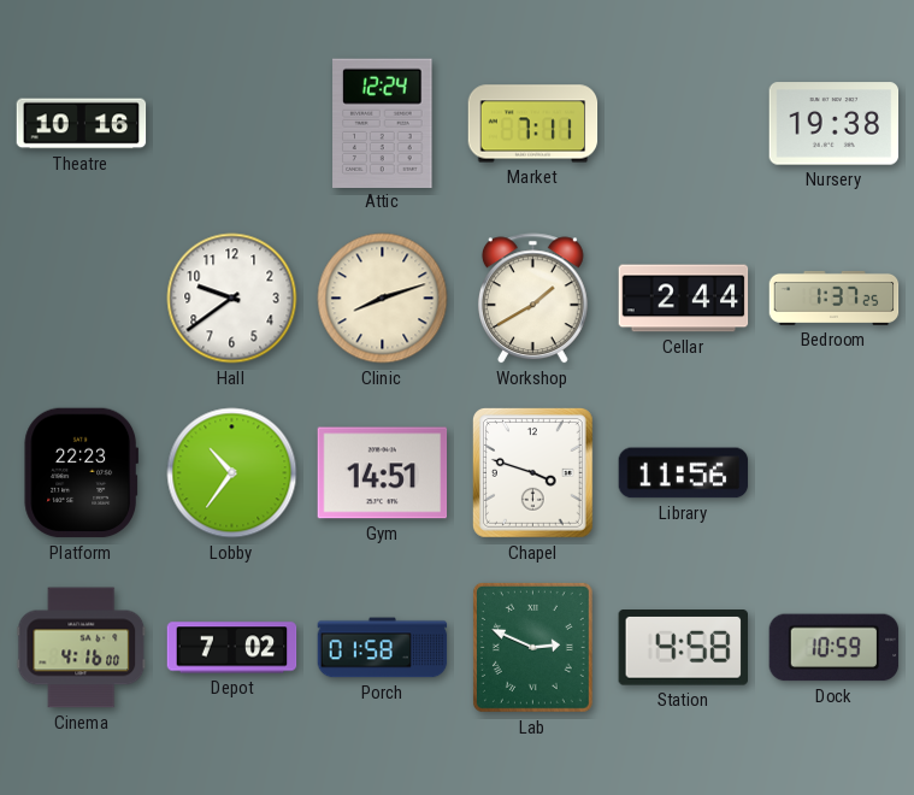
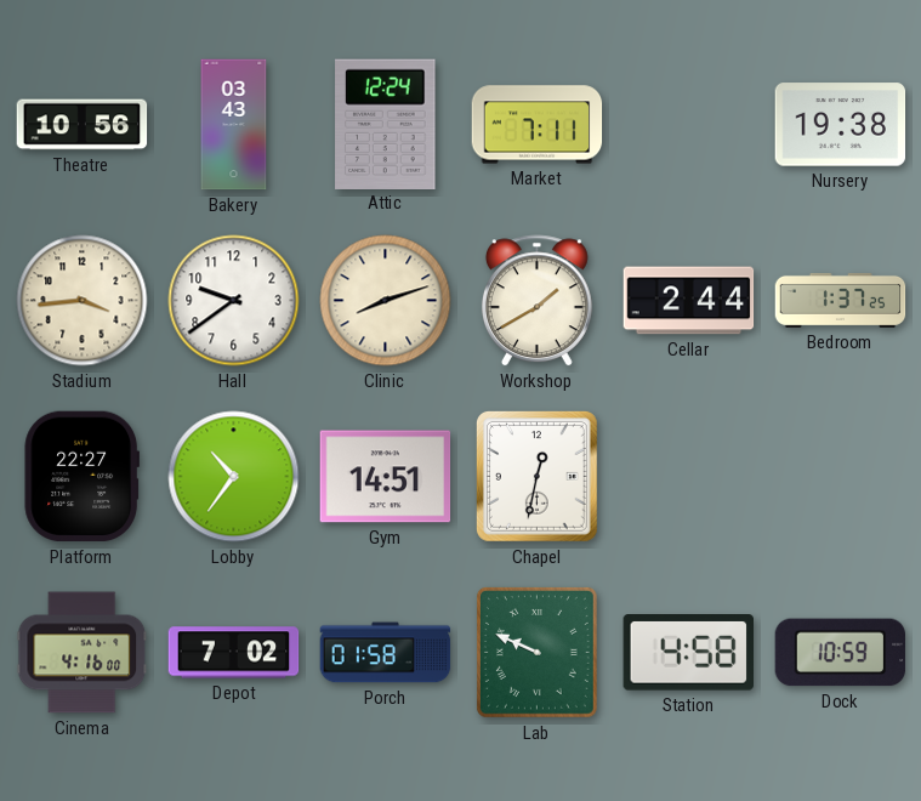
Theatre: 10:16 -> 10:56 (83, 125)
Bakery: none -> 03:43 (234, 125)
Stadium: none -> 3:44 (83, 301)
Platform: 22:23 -> 22:27 (81, 477)
Chapel: 3:48 -> 12:32 (536, 477)
Library: 11:56 -> none (684, 473)
Lab: 2:49 -> 9:49 (536, 652)
